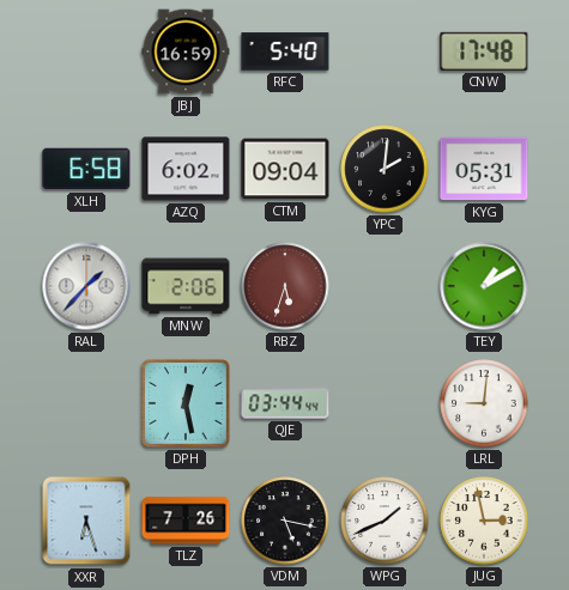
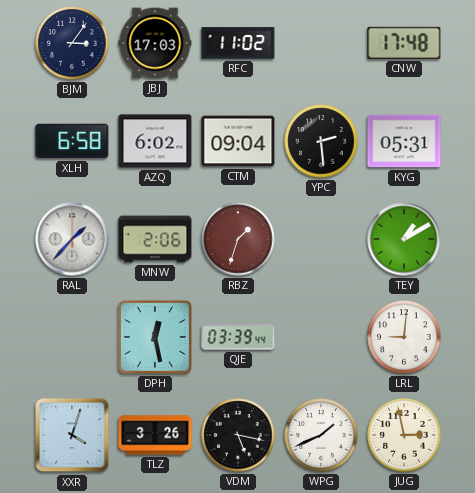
BJM: none -> 3:06 (72, 43)
JBJ: 16:59 -> 17:03 (155, 43)
RFC: 5:40 -> 11:02 (238, 43)
YPC: 2:01 -> 2:29 (321, 141)
RBZ: 5:33 -> 1:33 (238, 239)
QJE: 03:44 -> 03:39 (238, 337)
XXR: 6:27 -> 4:03 (72, 435)
TLZ: 7:26 -> 3:26 (155, 435)
